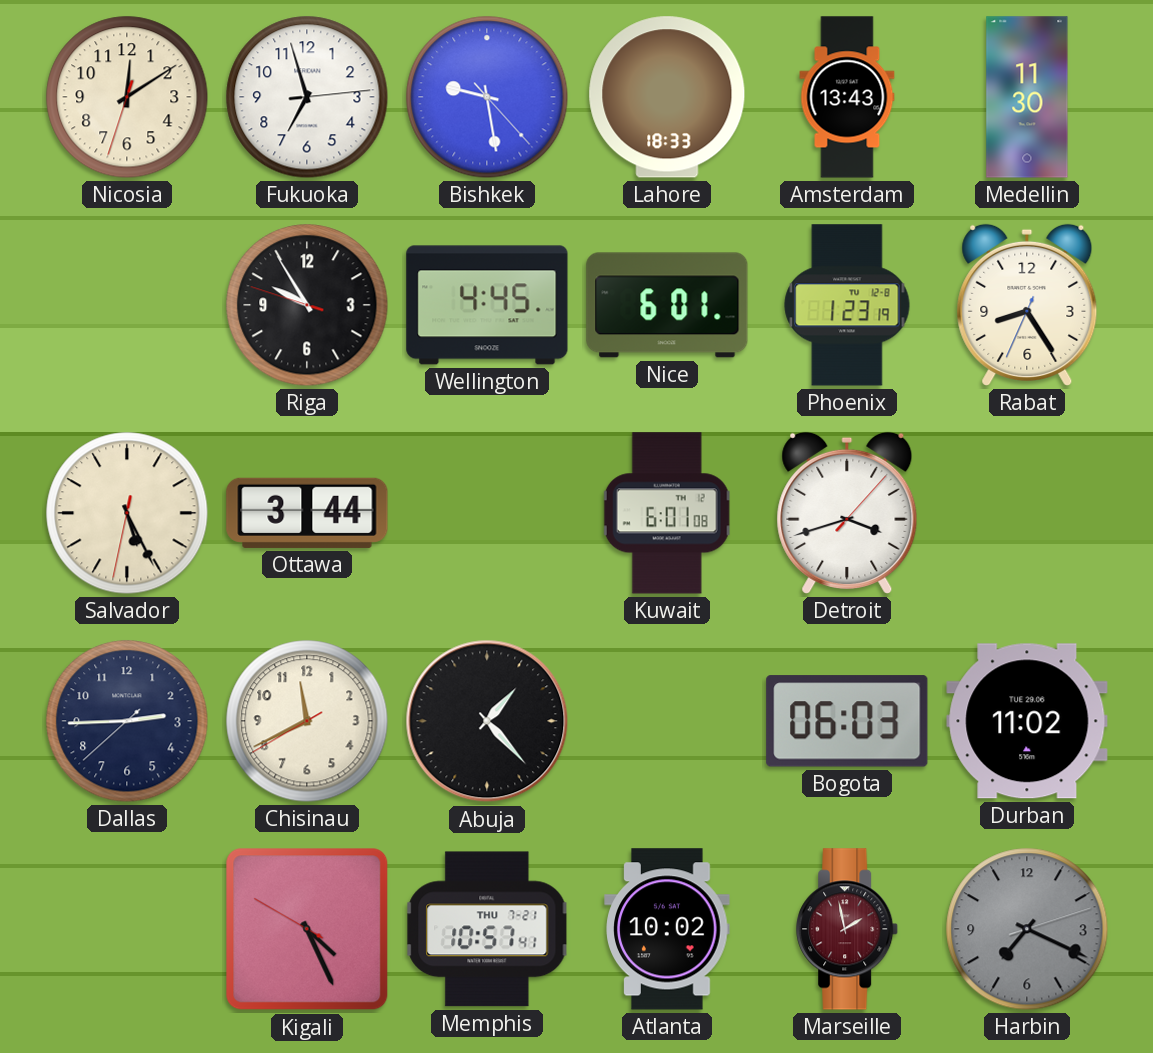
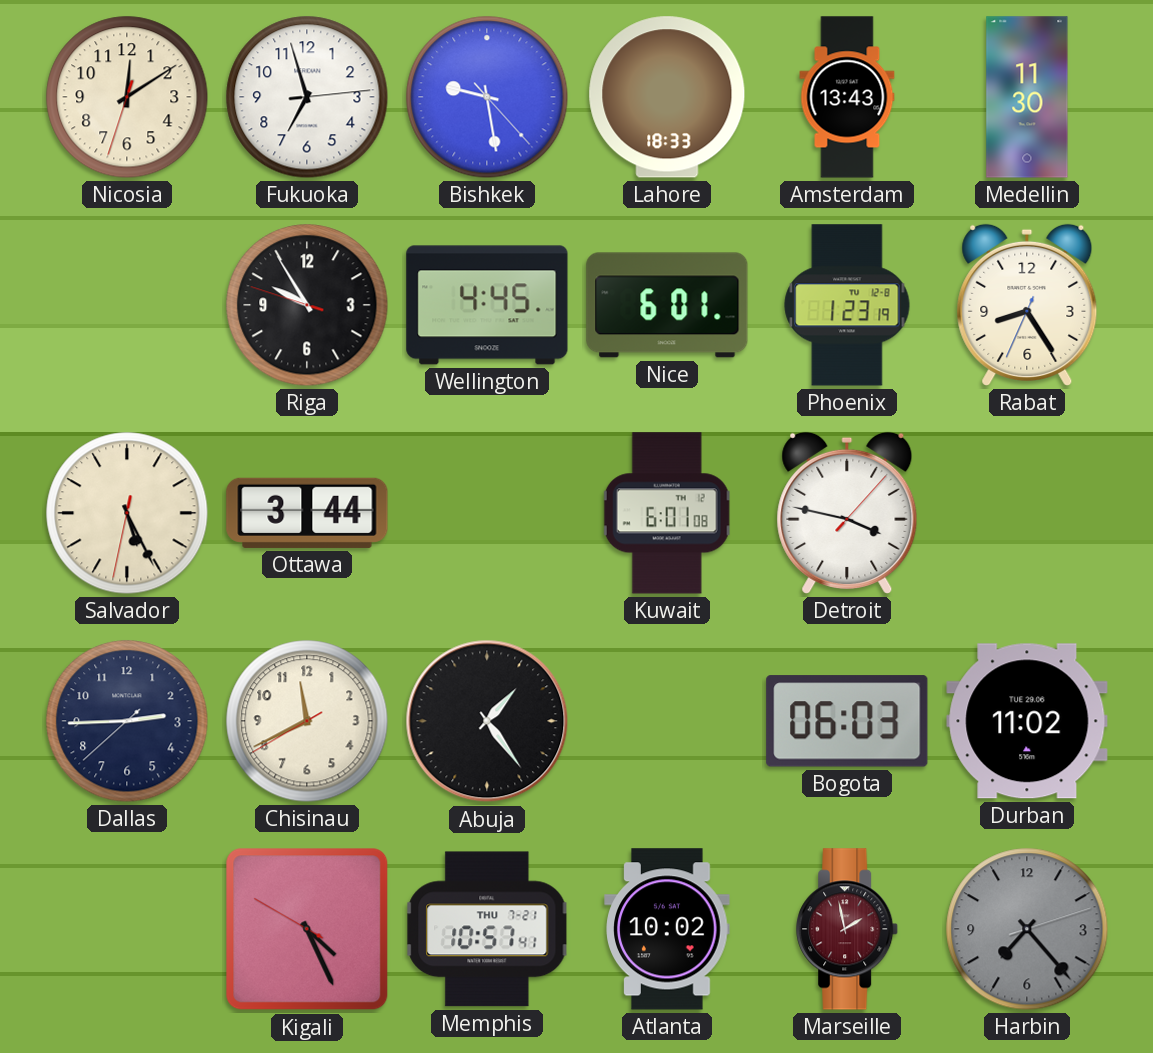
Detroit: 3:42 -> 3:47 (847, 513)
Abuja: 1:23 -> 1:24 (487, 721)
Harbin: 7:19 -> 7:23 (1027, 929)
